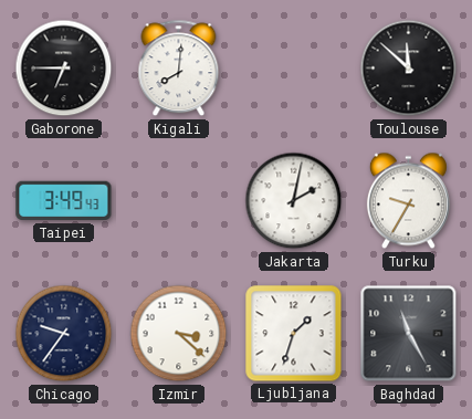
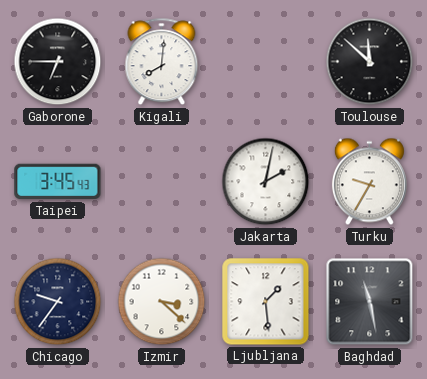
Taipei: 3:49 -> 3:45 (58, 182)
Ljubljana: 1:33 -> 1:29 (266, 302)
Baghdad: 11:25 -> 11:28 (370, 302)
